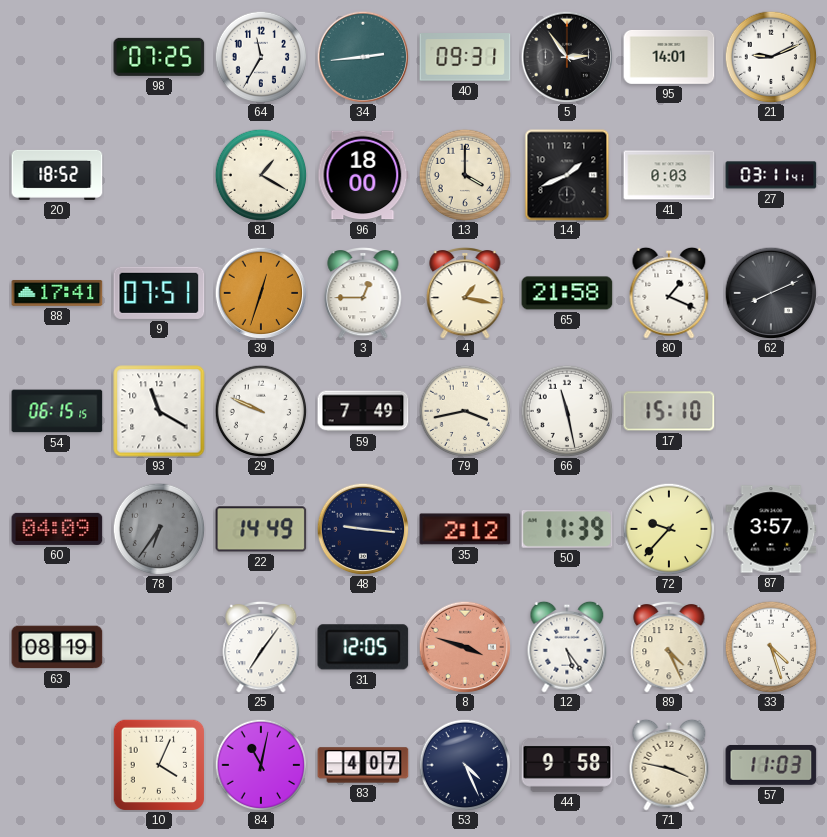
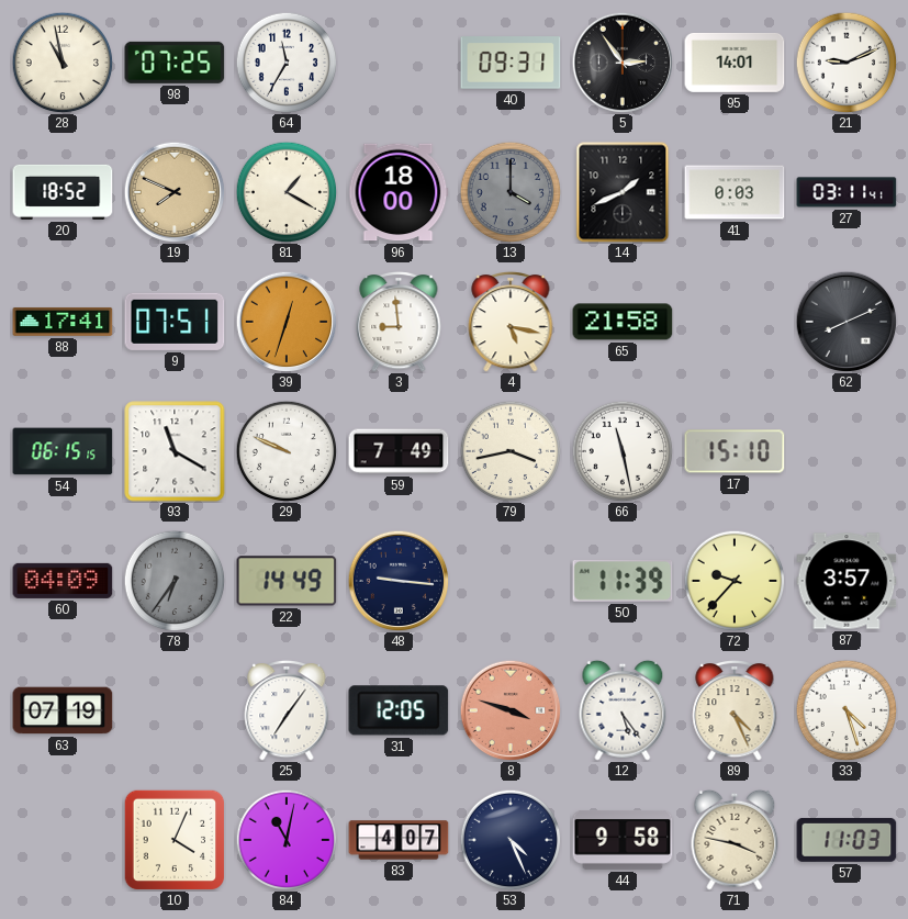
28: none -> 10:58 (63, 63)
34: 2:44 -> none (363, 57)
19: none -> 7:49 (175, 192)
13 dial: cream -> grey (511, 192)
3: 12:45 -> 8:59 (399, 322)
4: 1:17 -> 5:17 (511, 322)
80: 1:19 -> none (669, 293)
35: 2:12 -> none (465, 529)
63: 08:19 -> 07:19 (63, 710)
